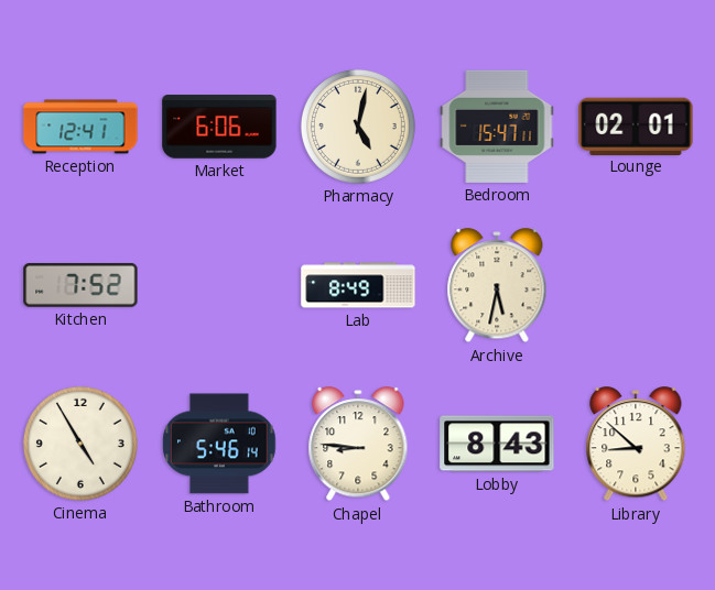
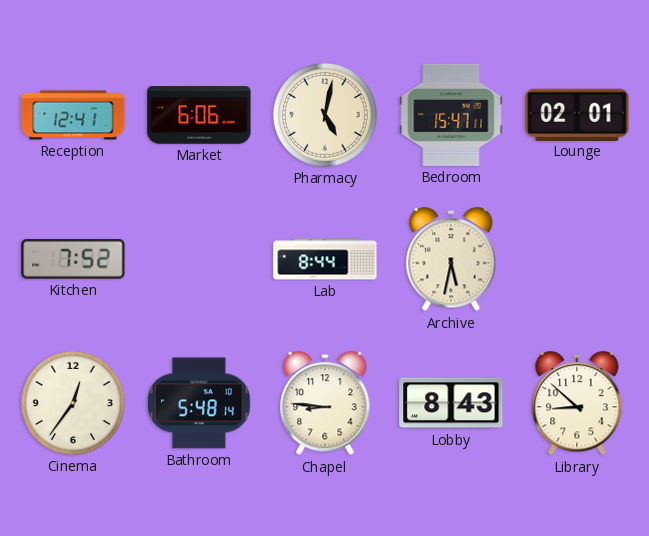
Lab: 8:49 -> 8:44 (325, 259)
Cinema: 4:55 -> 12:36 (73, 403)
Bathroom: 5:46 -> 5:48 (199, 403)
